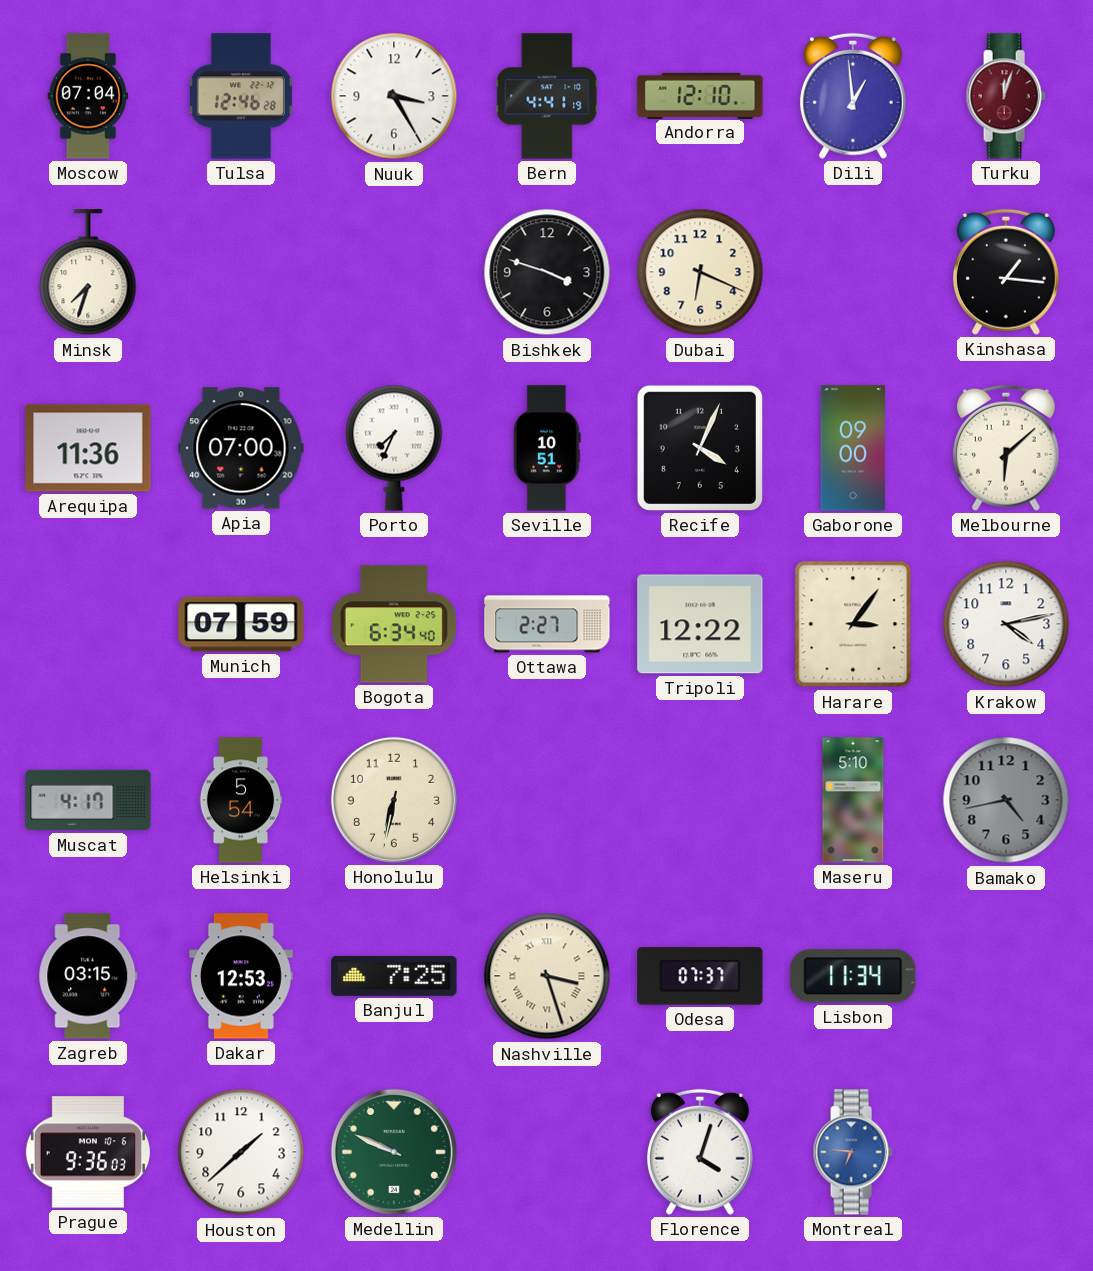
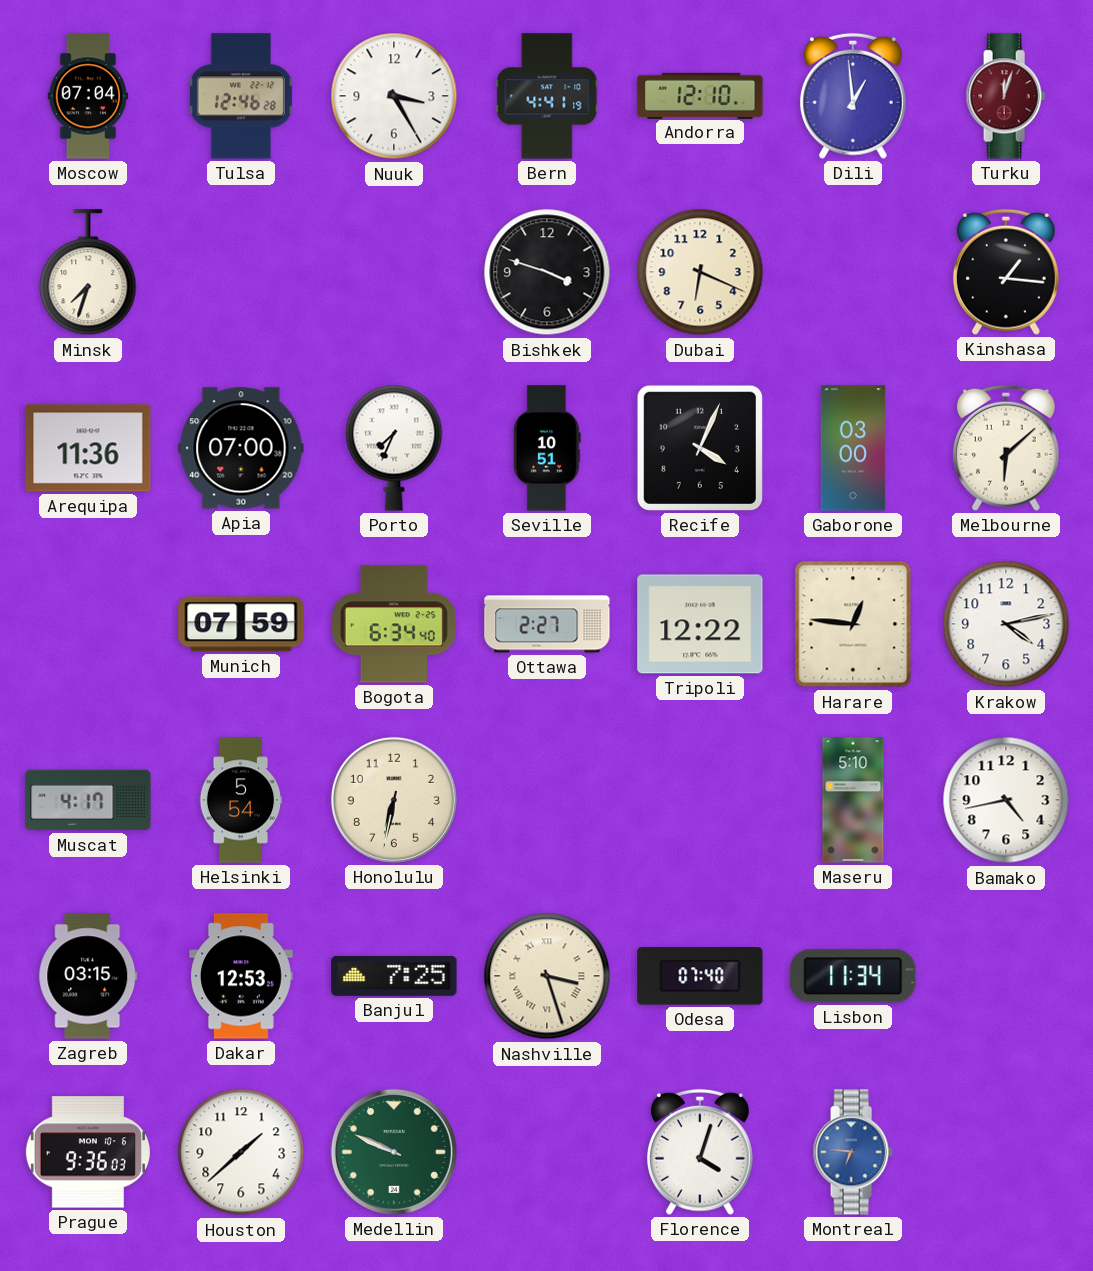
Gaborone: 09:00 -> 03:00 (853, 448)
Harare: 3:06 -> 12:46 (853, 624)
Bamako dial: grey -> white (1006, 800)
Odesa: 07:37 -> 07:40 (700, 976)
